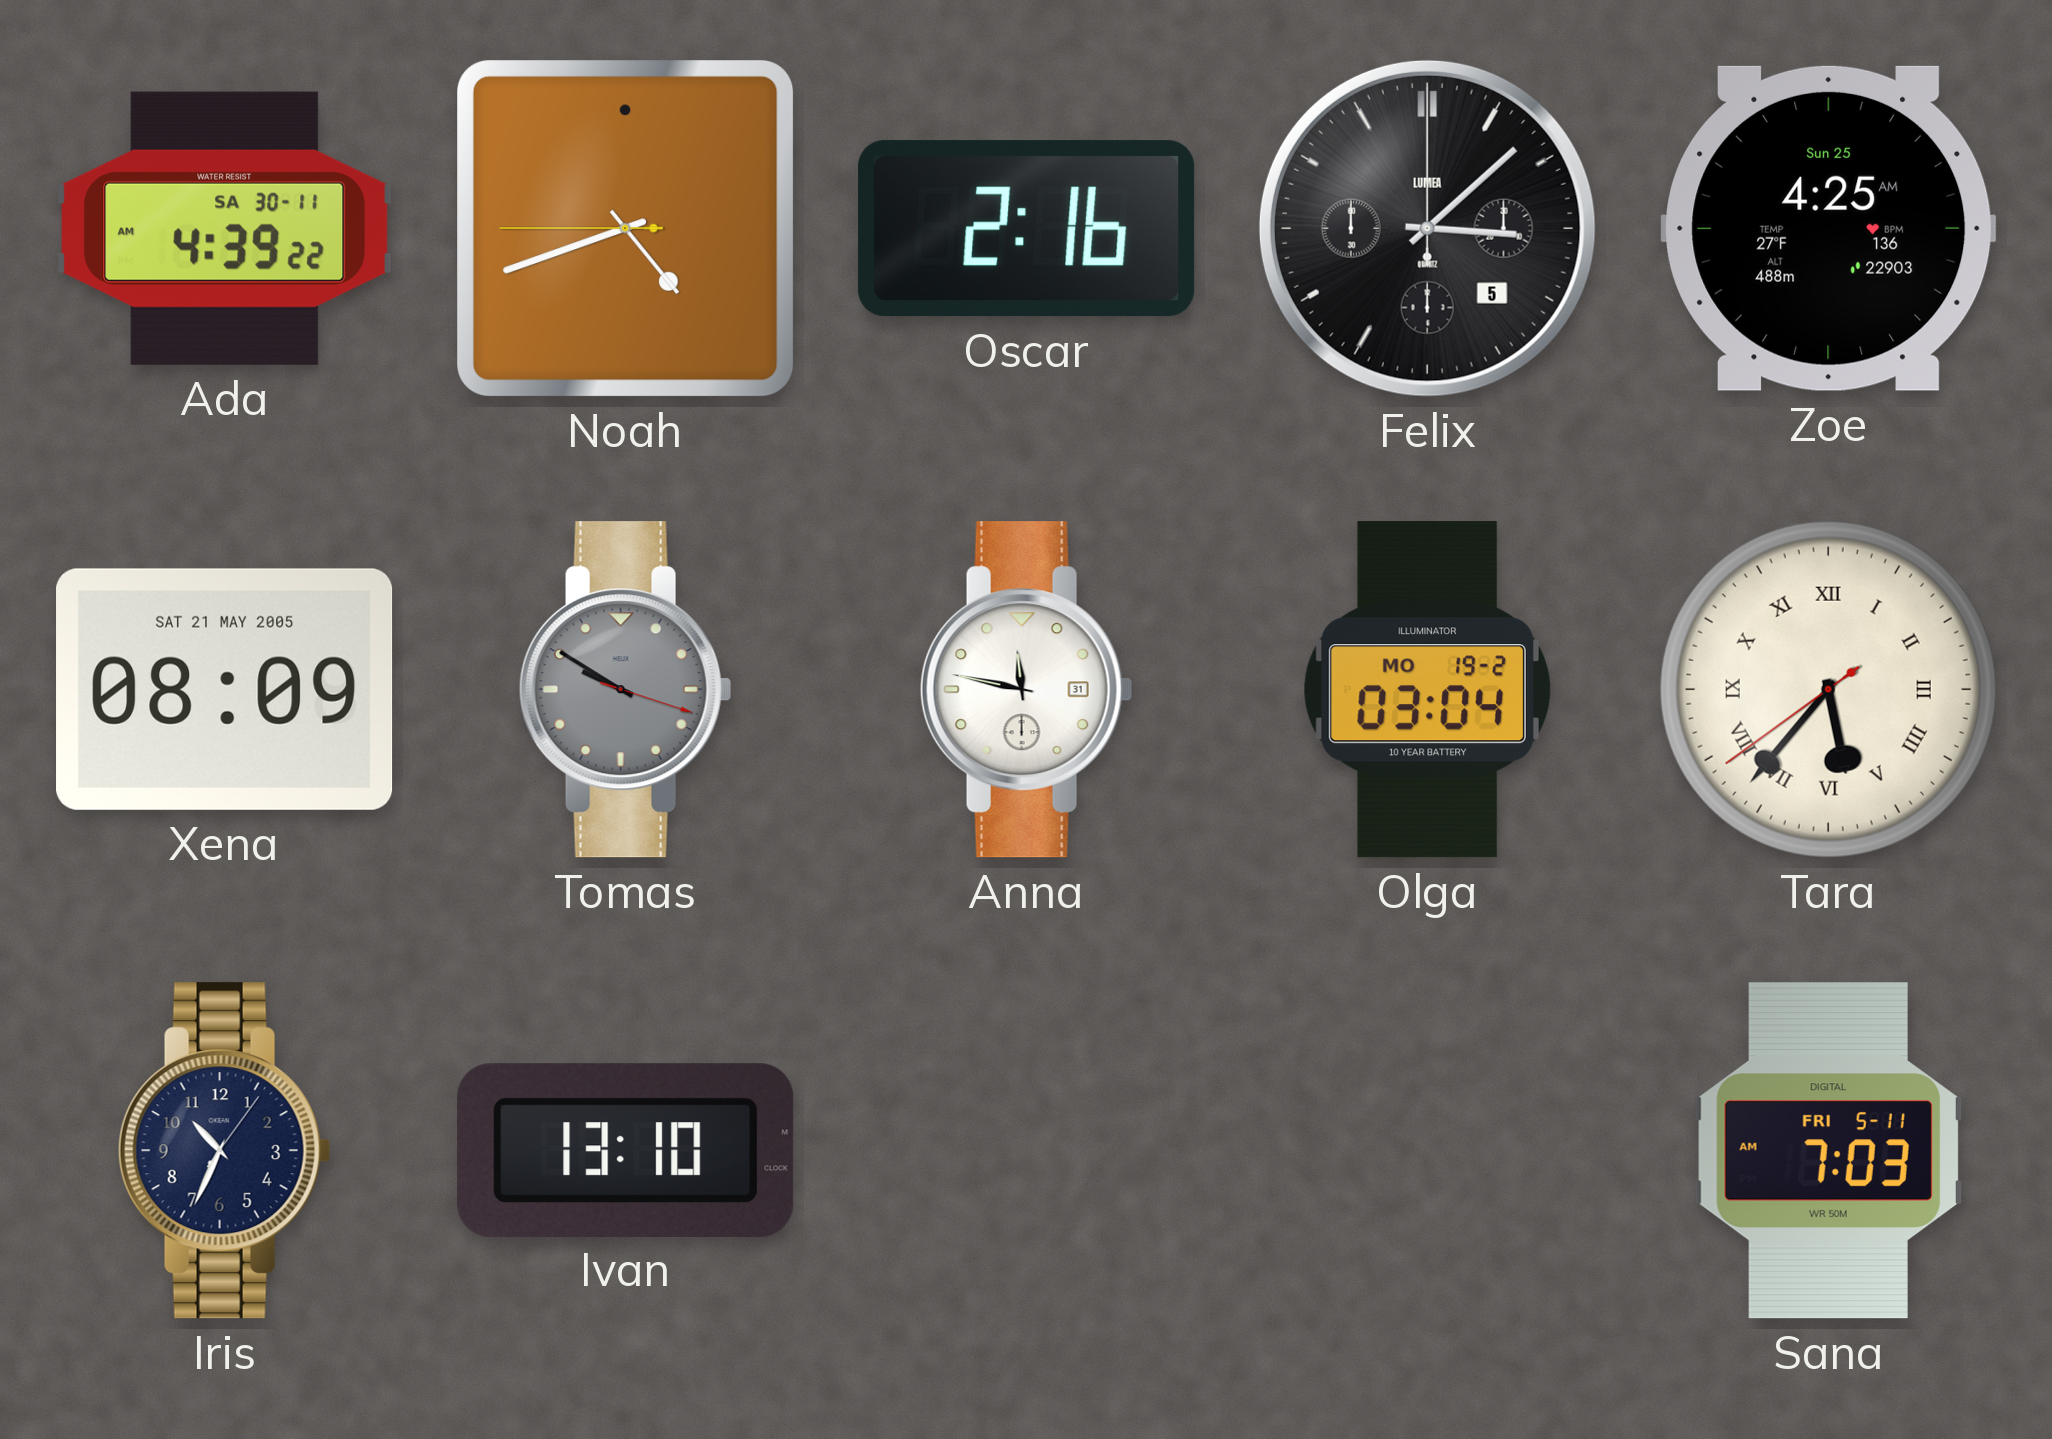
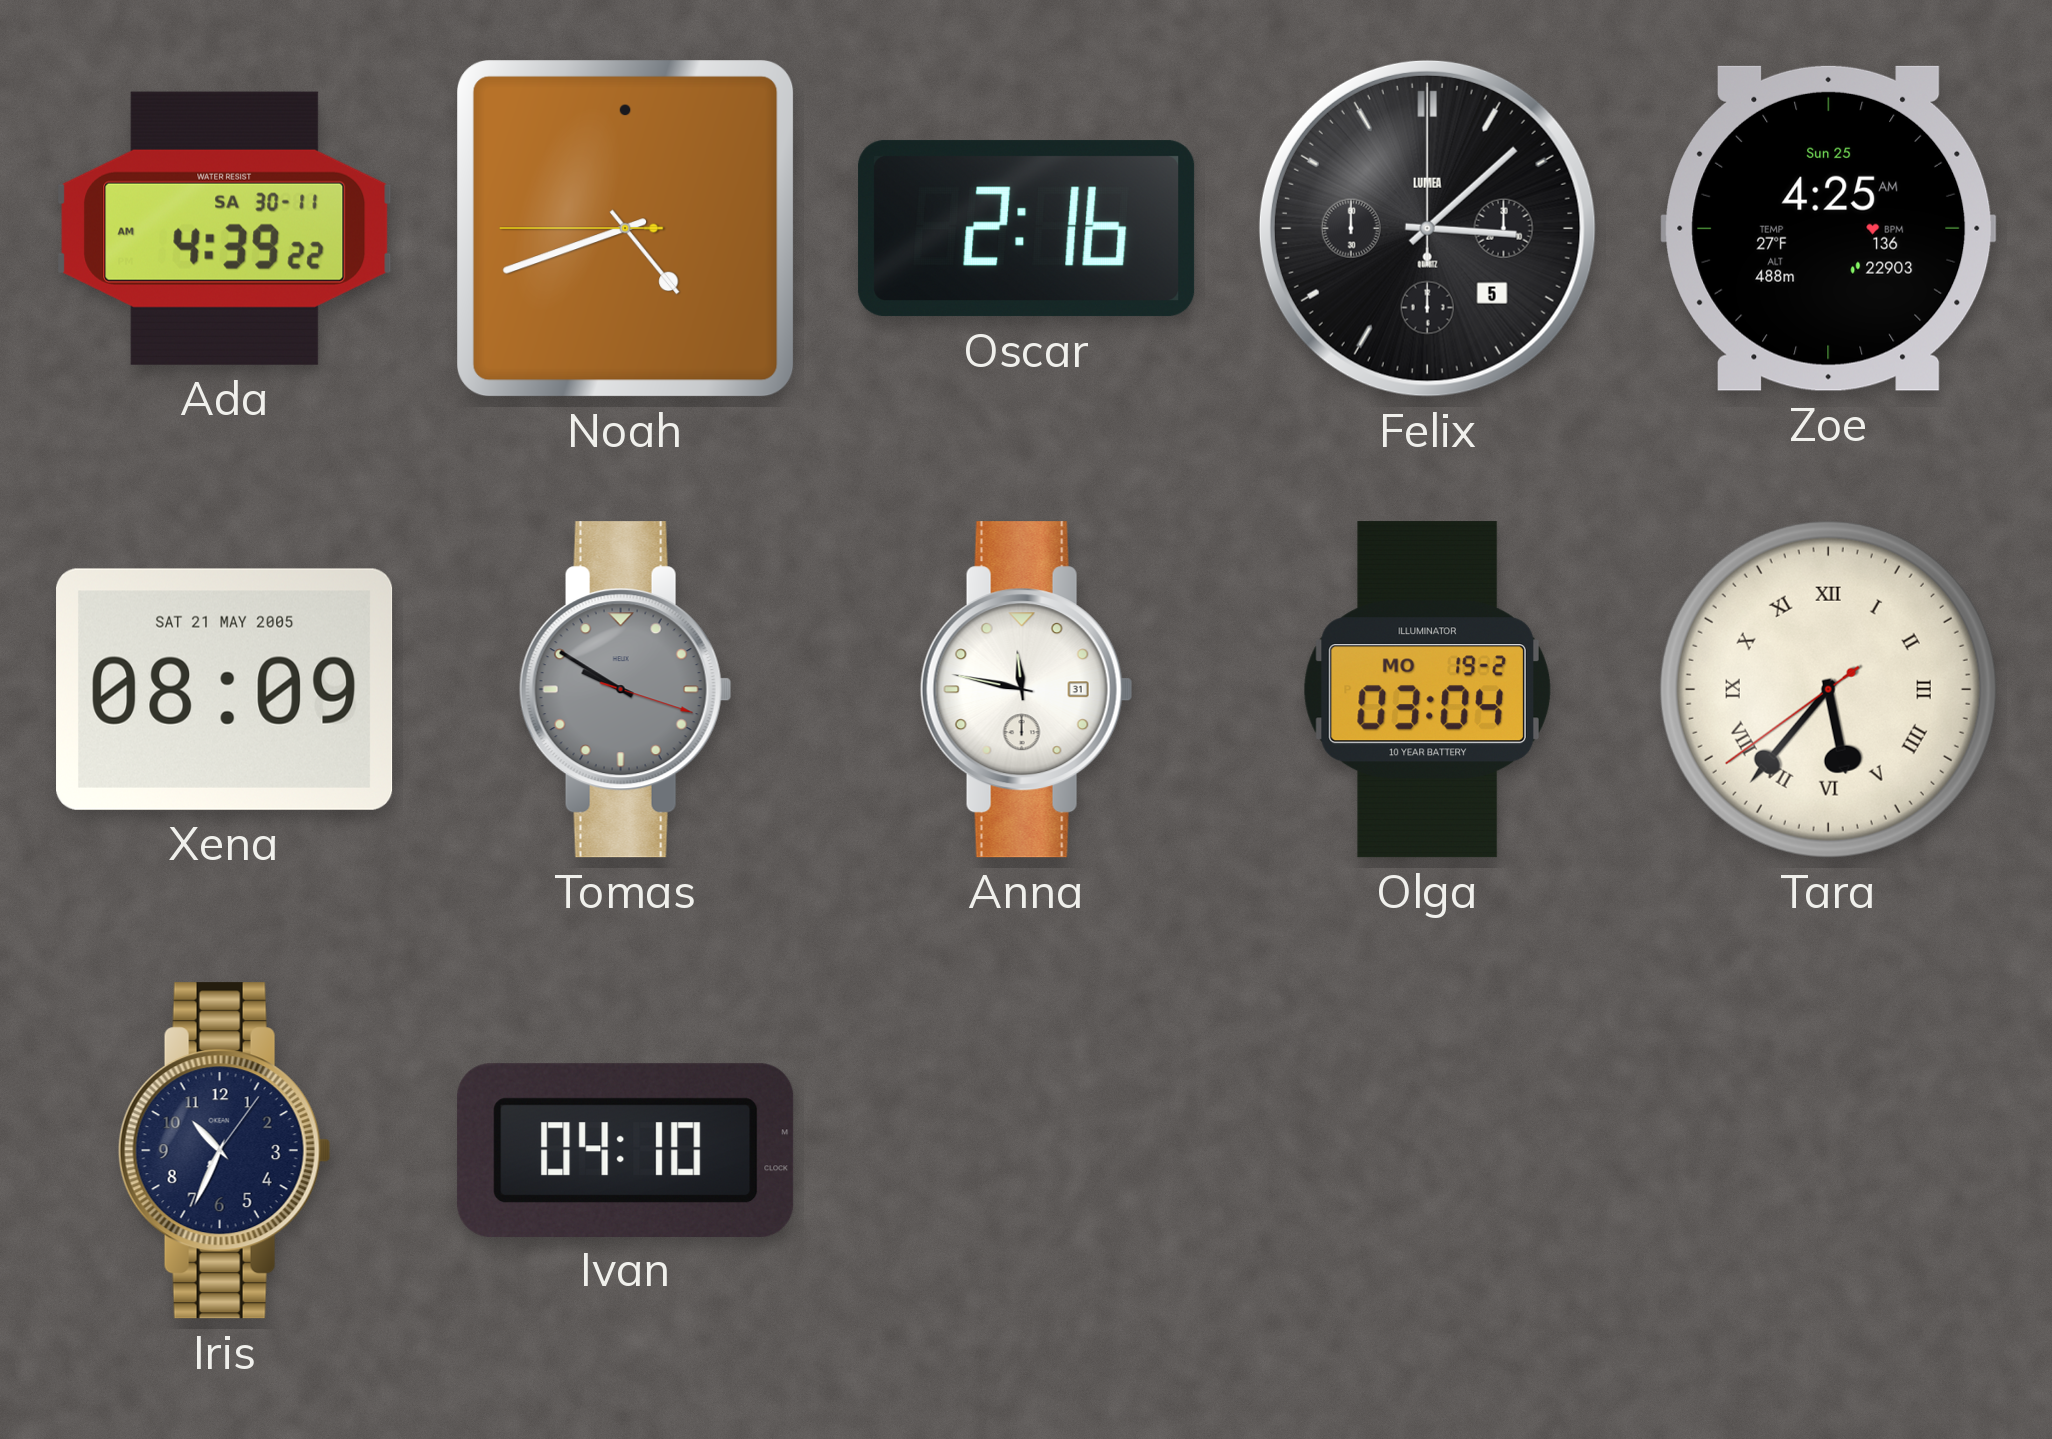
Ivan: 13:10 -> 04:10 (626, 1150)
Sana: 7:03 -> none (1828, 1151)
